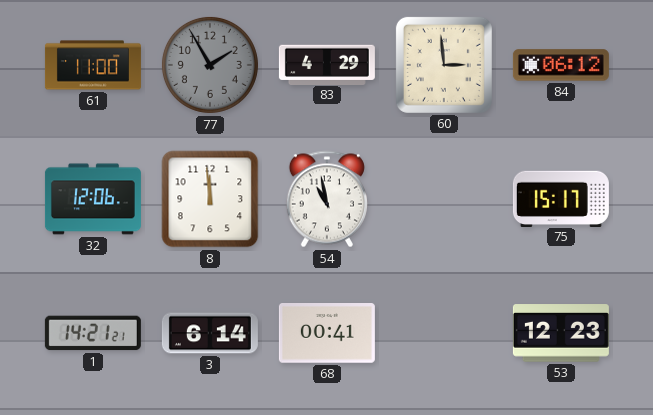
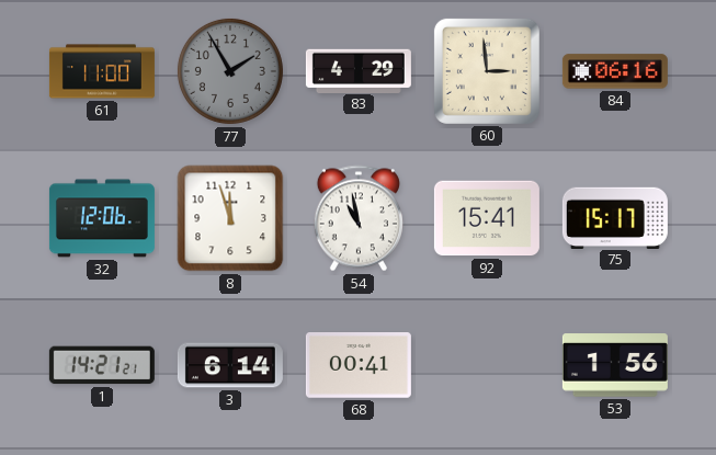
84: 06:12 -> 06:16 (615, 71)
8: 11:59 -> 11:57 (230, 218)
92: none -> 15:41 (487, 218)
53: 12:23 -> 1:56 (615, 365)
